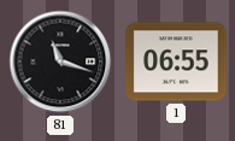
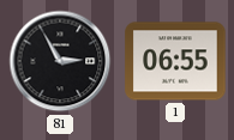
81: 11:18 -> 2:55 (60, 61)
